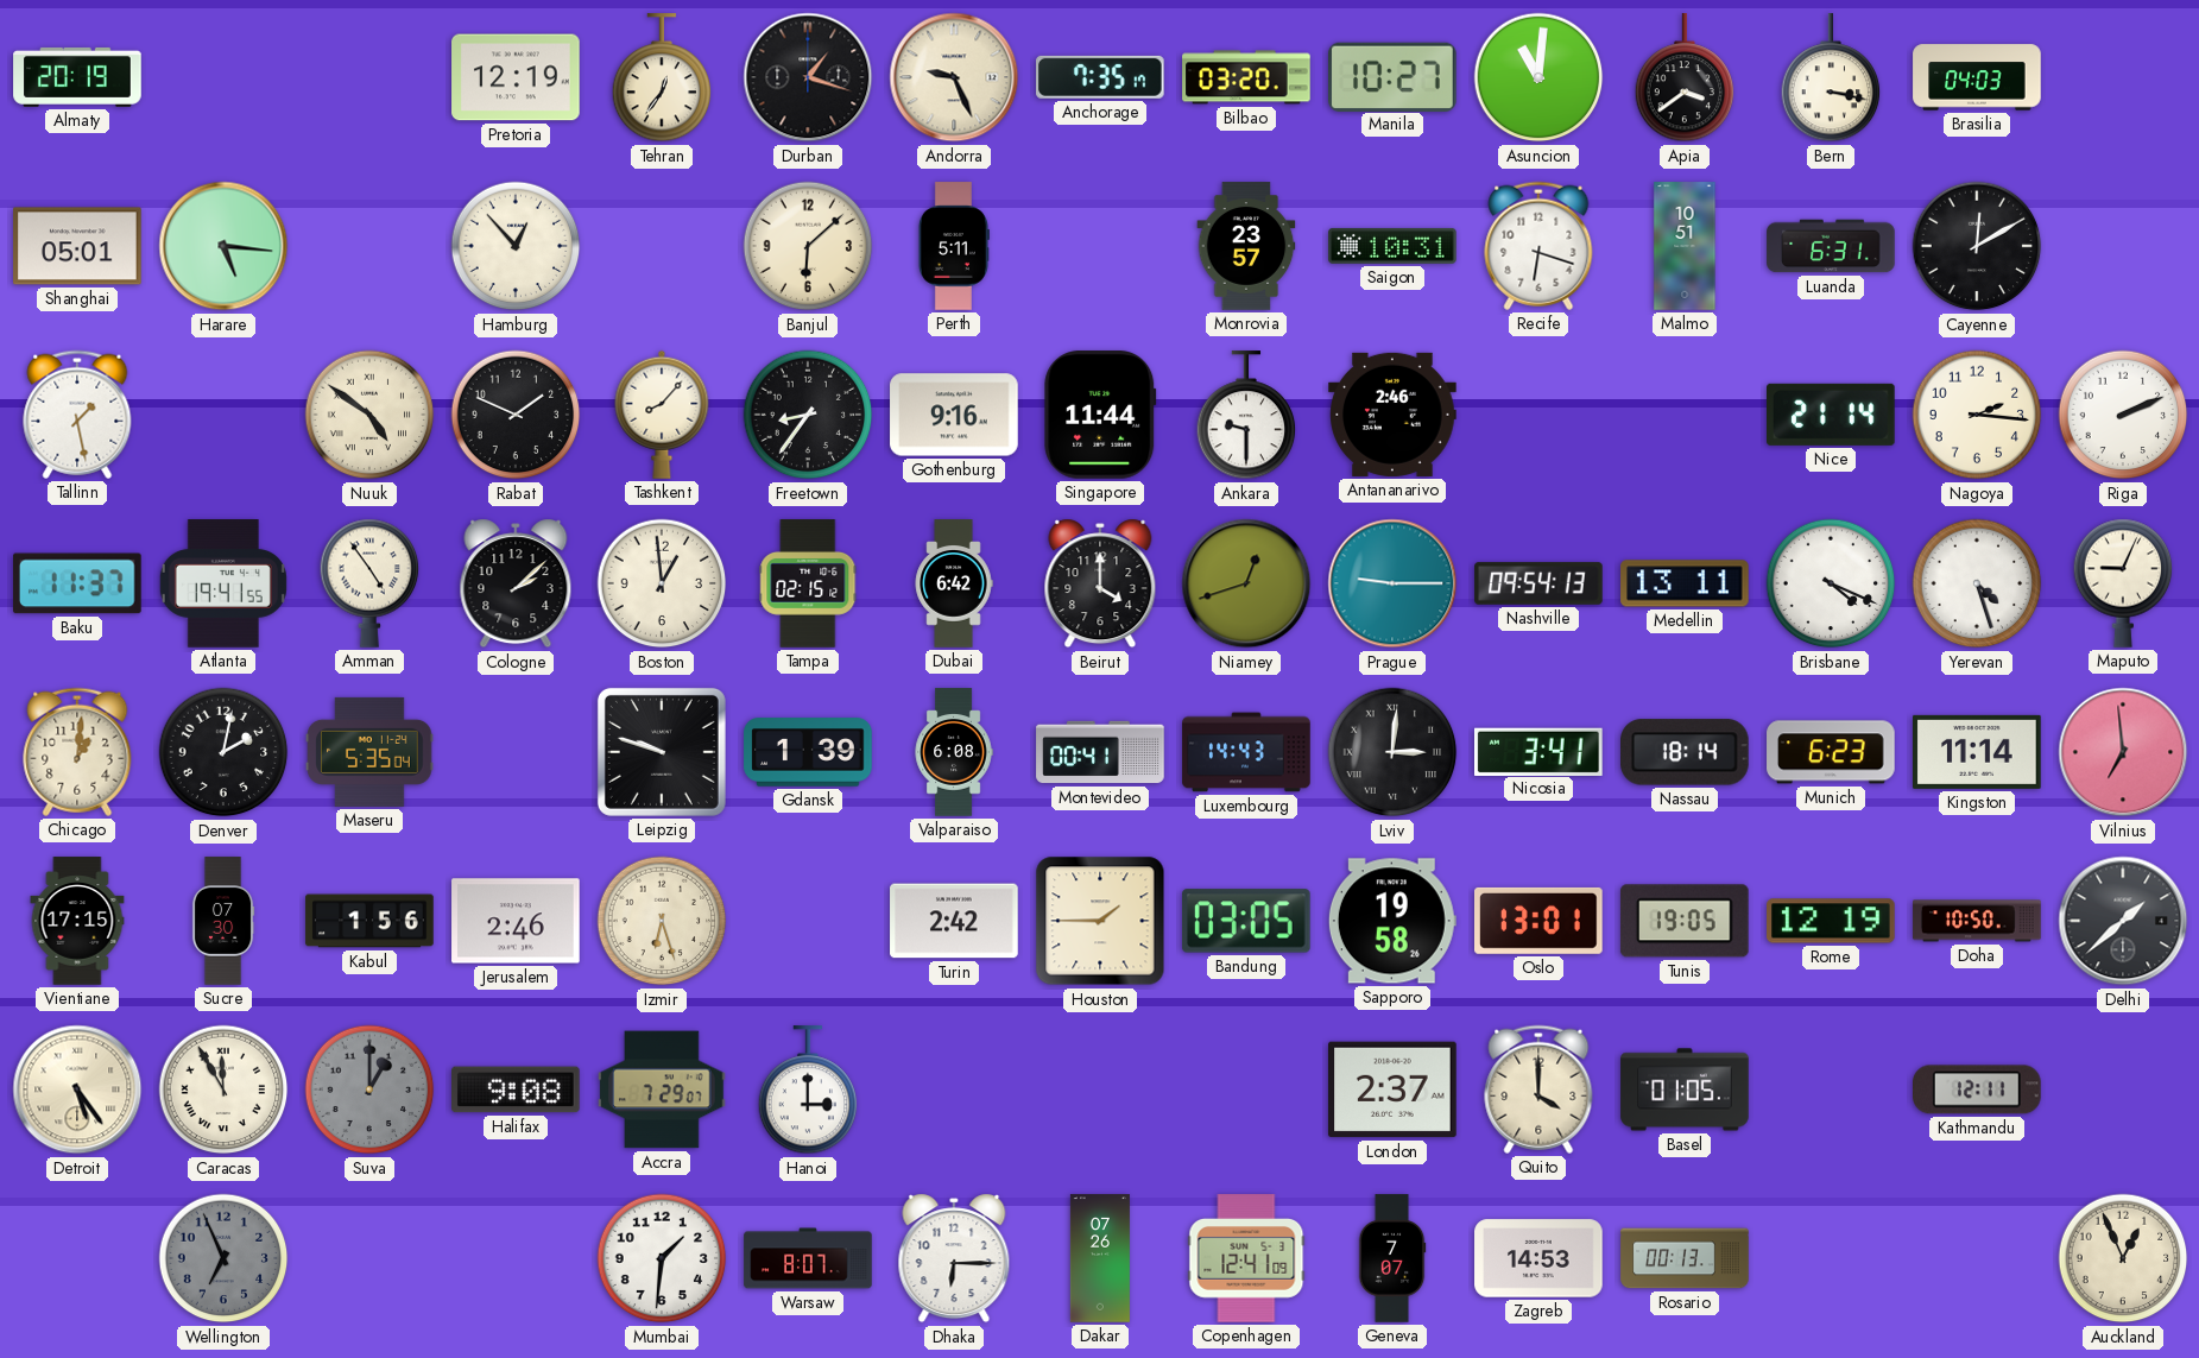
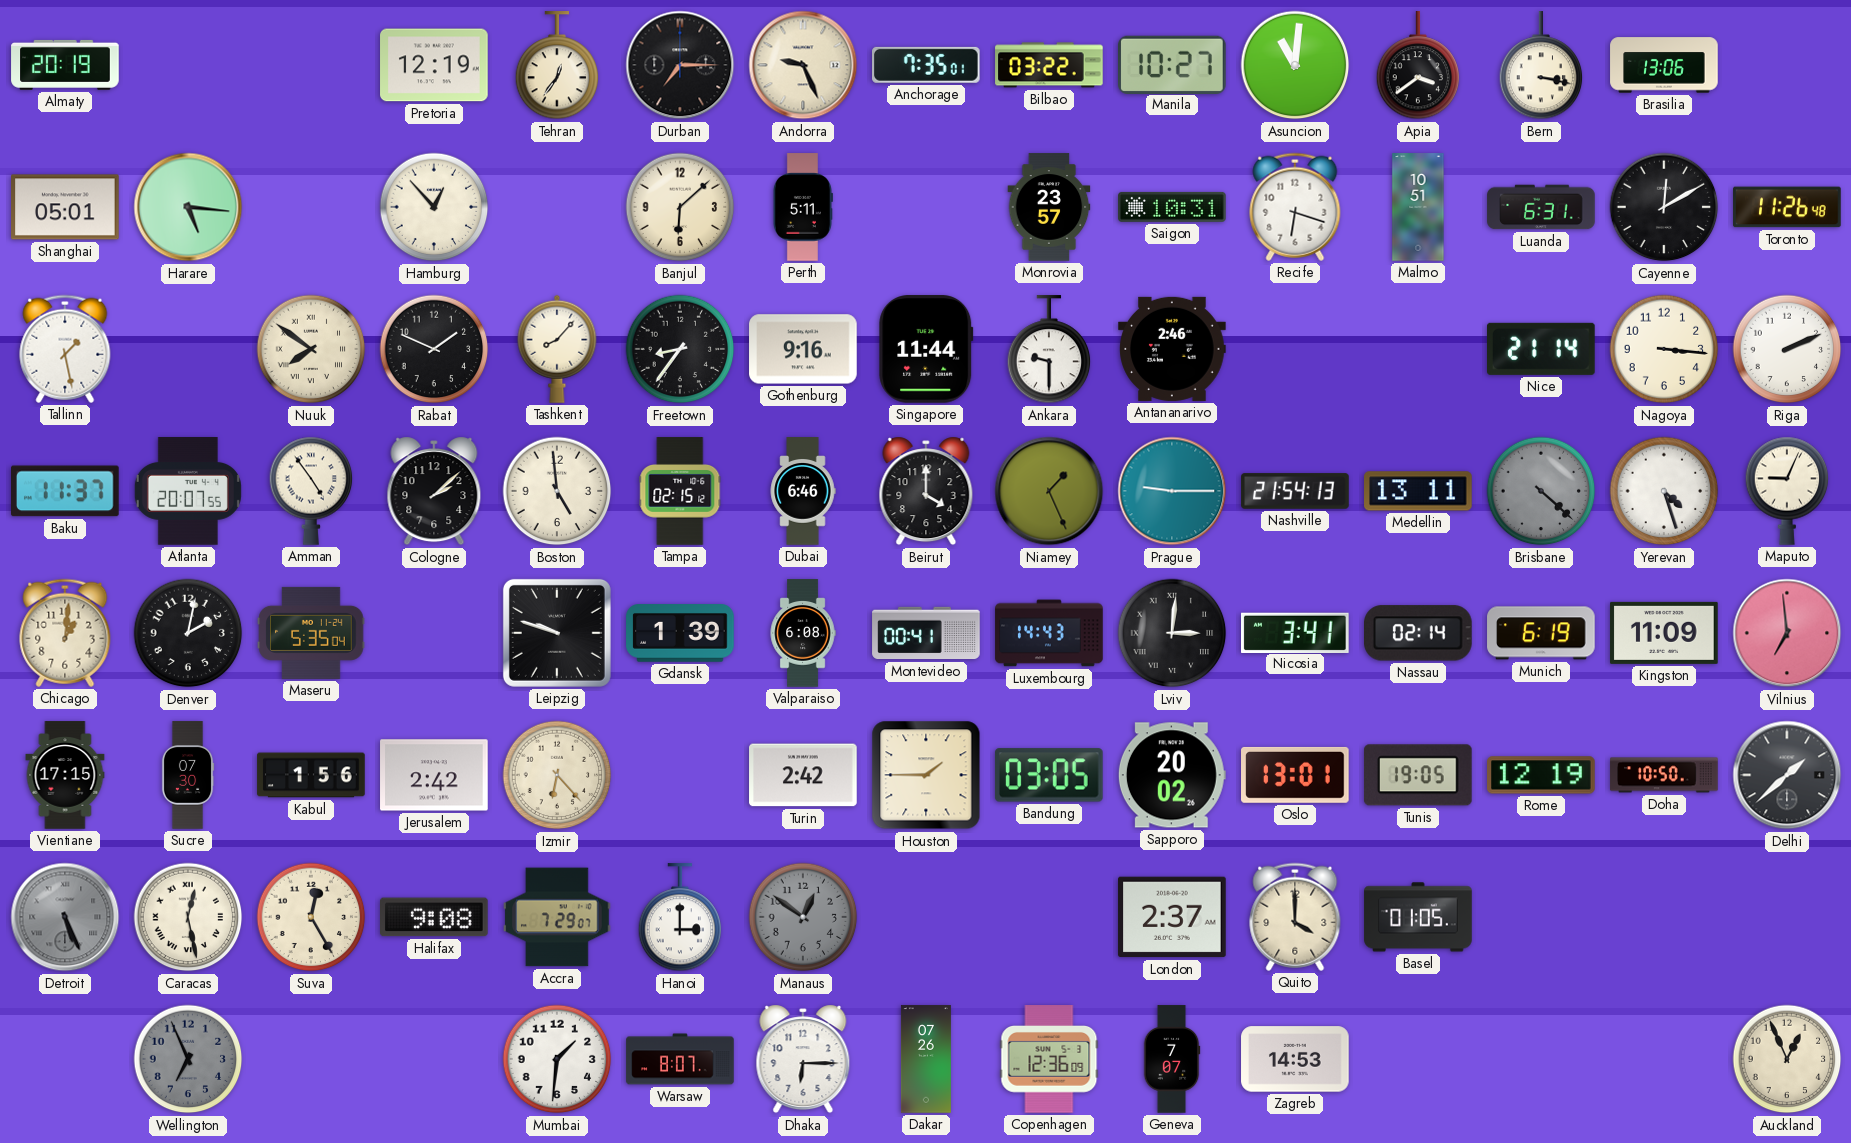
Durban: 1:18 -> 7:15 (680, 65)
Anchorage: 7:35:17 -> 7:35:01 (927, 65)
Bilbao: 03:20 -> 03:22 (1049, 65)
Brasilia: 04:03 -> 13:06 (1664, 65)
Toronto: none -> 11:26 (1787, 207)
Nuuk: 4:51 -> 7:51 (311, 349)
Nagoya: 2:16 -> 3:16 (1664, 349)
Atlanta: 19:41 -> 20:07 (188, 491)
Boston: 12:59 -> 4:59 (557, 491)
Dubai: 6:42 -> 6:46 (803, 491)
Niamey: 12:42 -> 1:26 (1049, 491)
Nashville: 09:54 -> 21:54 (1295, 491)
Brisbane: 4:19 -> 4:22 (1541, 491)
Brisbane dial: white -> grey (1541, 491)
Nassau: 18:14 -> 02:14 (1419, 633)
Munich: 6:23 -> 6:19 (1541, 633)
Kingston: 11:14 -> 11:09 (1664, 633)
Jerusalem: 2:46 -> 2:42 (434, 775)
Izmir: 6:27 -> 6:23 (557, 775)
Sapporo: 19:58 -> 20:02 (1172, 775)
Detroit: 5:24 -> 5:26 (65, 917)
Detroit dial: cream -> grey (65, 917)
Caracas: 11:55 -> 12:28 (188, 917)
Suva: 1:00 -> 12:25 (311, 917)
Suva dial: grey -> cream (311, 917)
Manaus: none -> 12:51 (803, 917)
Kathmandu: 12:11 -> none (1978, 1089)
Copenhagen: 12:41 -> 12:36 (1049, 1059)
Rosario: 00:13 -> none (1685, 1258)
